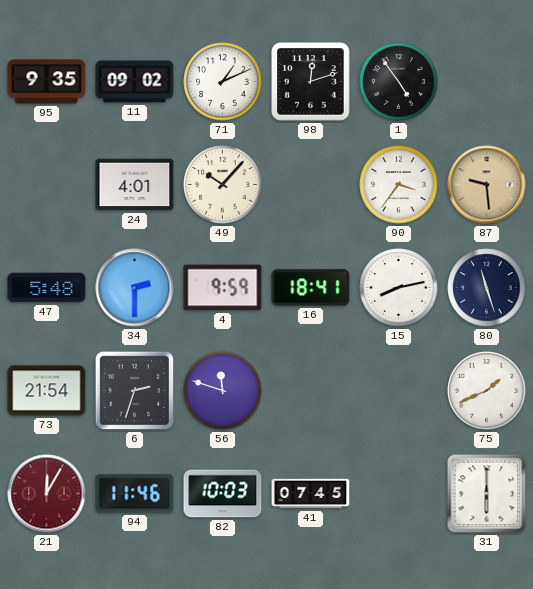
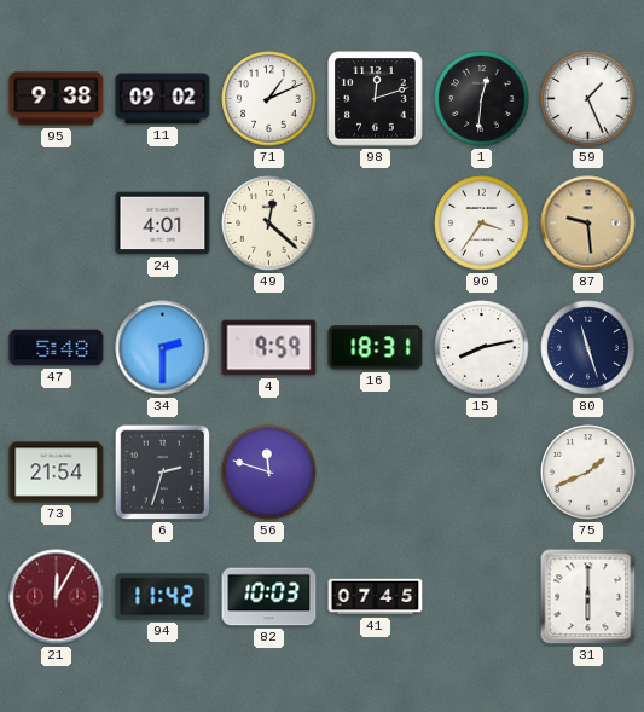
95: 9:35 -> 9:38 (57, 99)
1: 4:54 -> 12:31 (482, 99)
59: none -> 1:26 (588, 99)
49: 10:07 -> 12:22 (269, 224)
16: 18:41 -> 18:31 (376, 348)
94: 11:46 -> 11:42 (163, 597)
